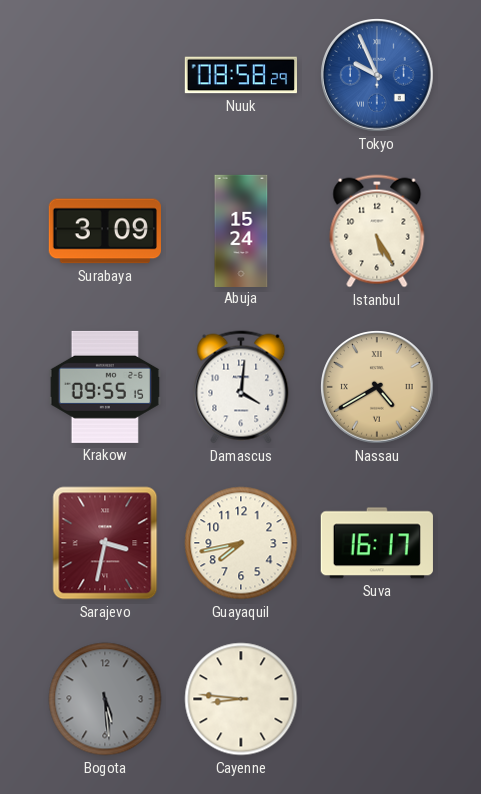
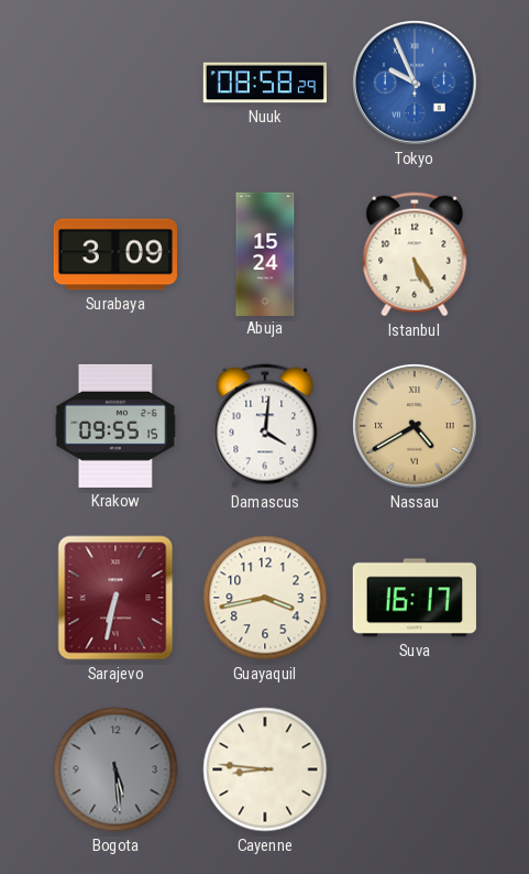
Sarajevo: 3:32 -> 6:32 (115, 598)
Guayaquil: 7:43 -> 3:43 (265, 598)
